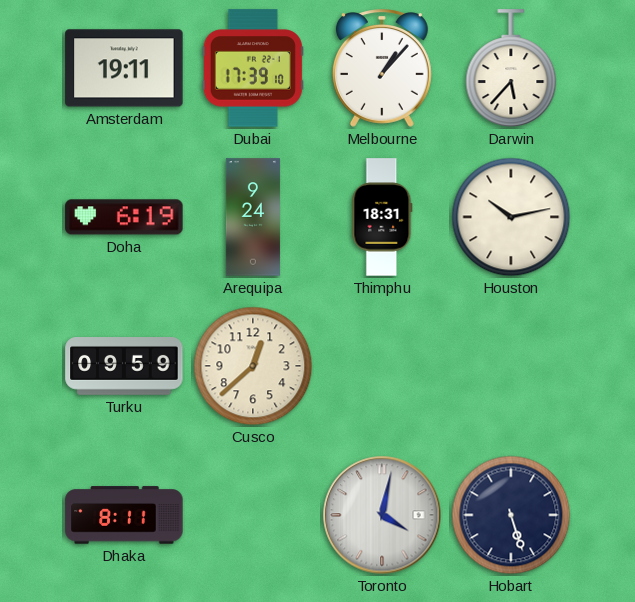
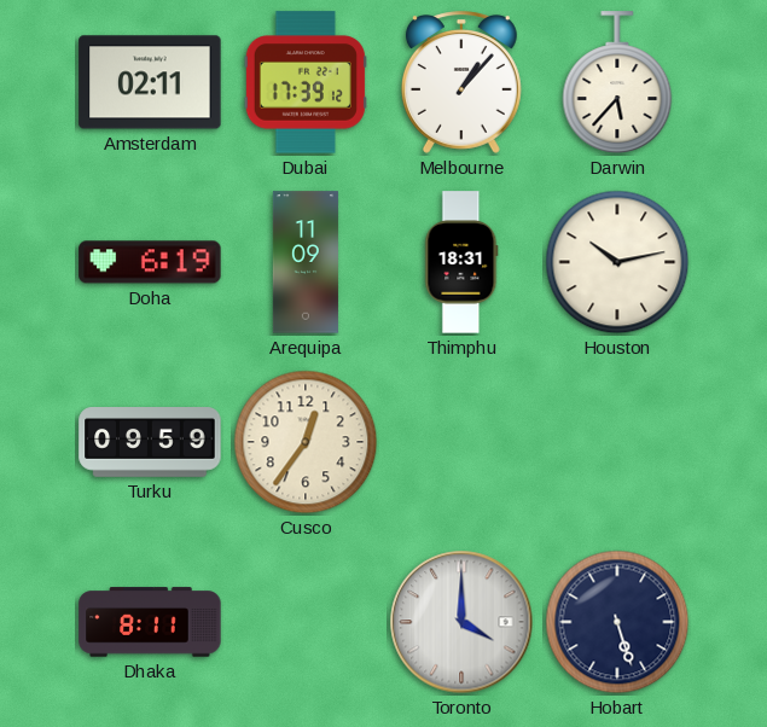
Amsterdam: 19:11 -> 02:11 (150, 82)
Dubai: 17:39:10 -> 17:39:12 (306, 82)
Arequipa: 9:24 -> 11:09 (306, 262)
Cusco: 12:38 -> 12:36 (306, 442)
Toronto: 4:02 -> 4:00 (461, 622)
